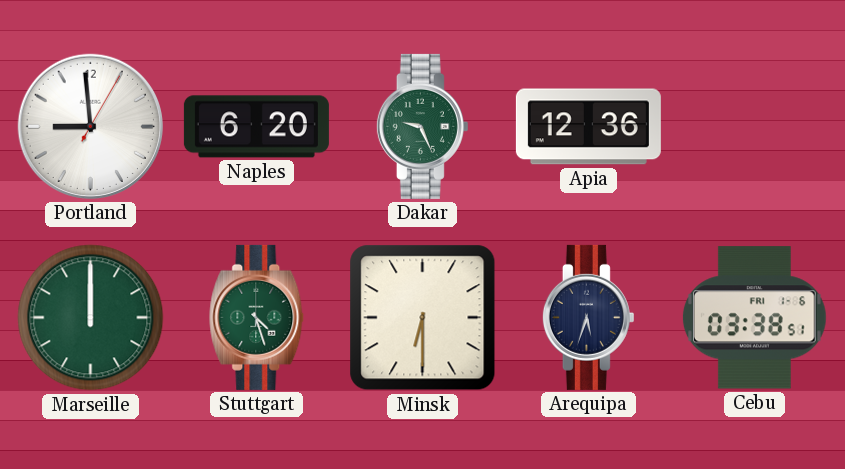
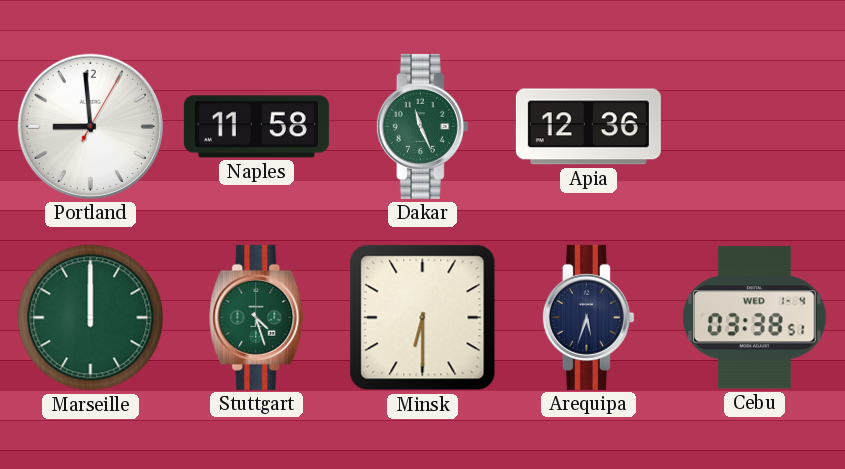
Naples: 6:20 -> 11:58 (256, 127)
Dakar: 9:26 -> 11:26 (422, 126)
Cebu date: FRI 1-6 -> WED 1-4 (754, 318)
